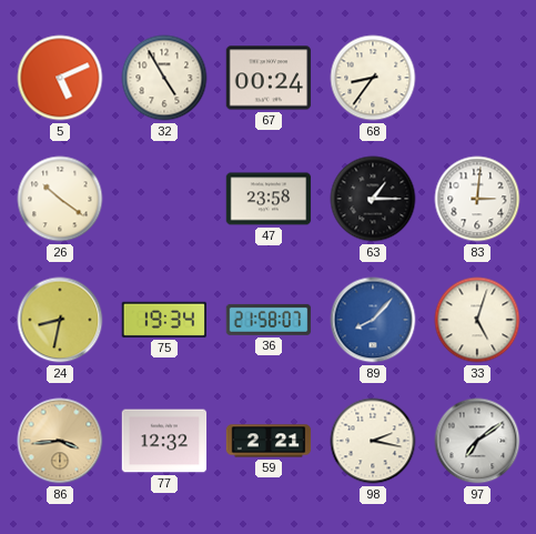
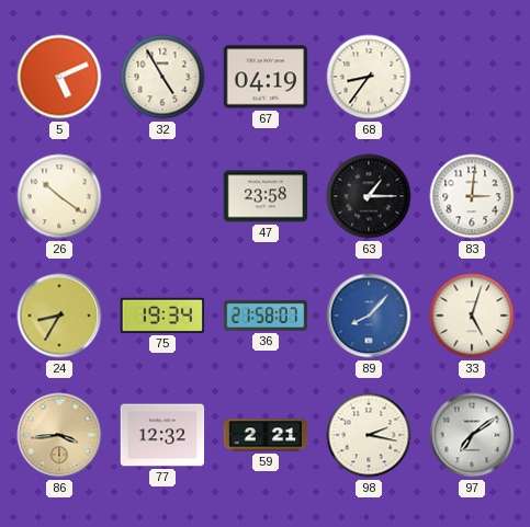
67: 00:24 -> 04:19 (266, 77)
24: 8:32 -> 8:35 (59, 316)
